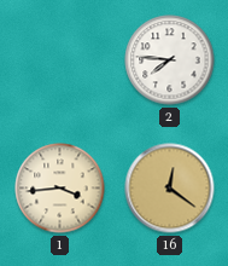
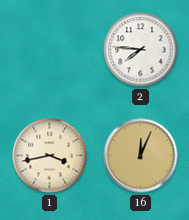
1: 3:44 -> 3:43 (50, 156)
16: 12:21 -> 12:04 (141, 156)
